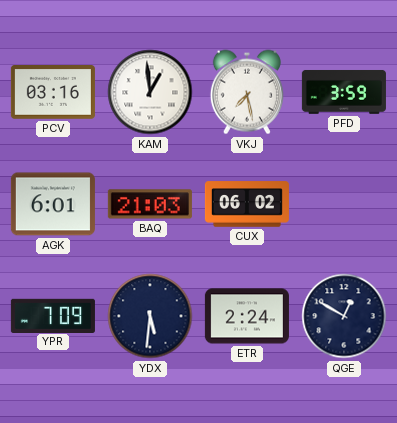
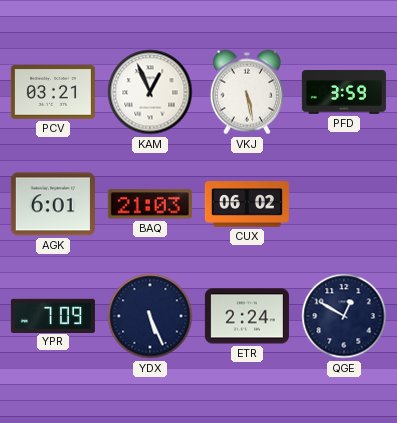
PCV: 03:16 -> 03:21 (53, 93)
KAM: 12:59 -> 12:56 (150, 92)
VKJ: 7:28 -> 5:28 (247, 92)
YDX: 5:31 -> 5:26 (150, 316)
